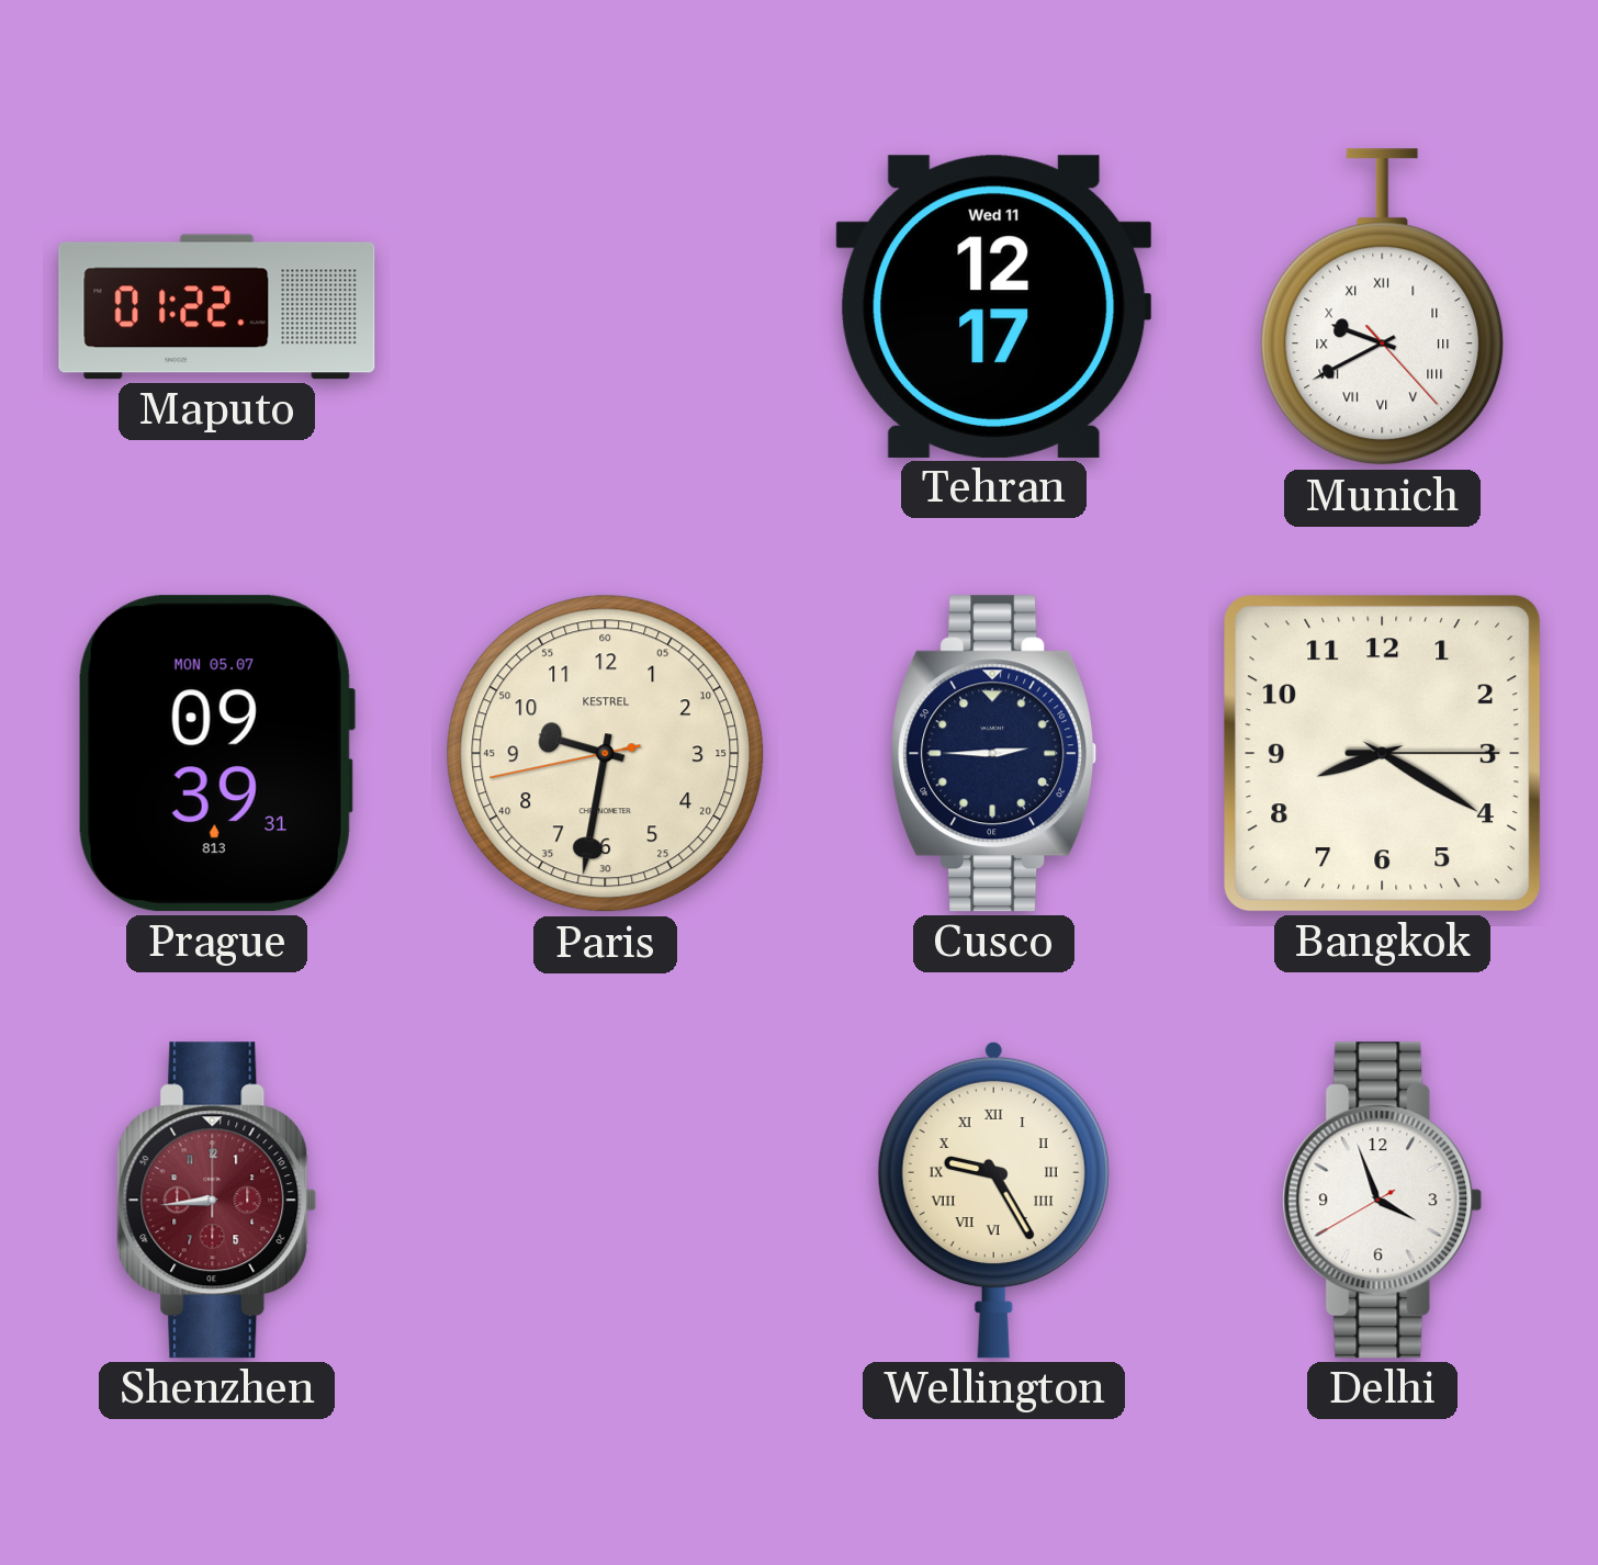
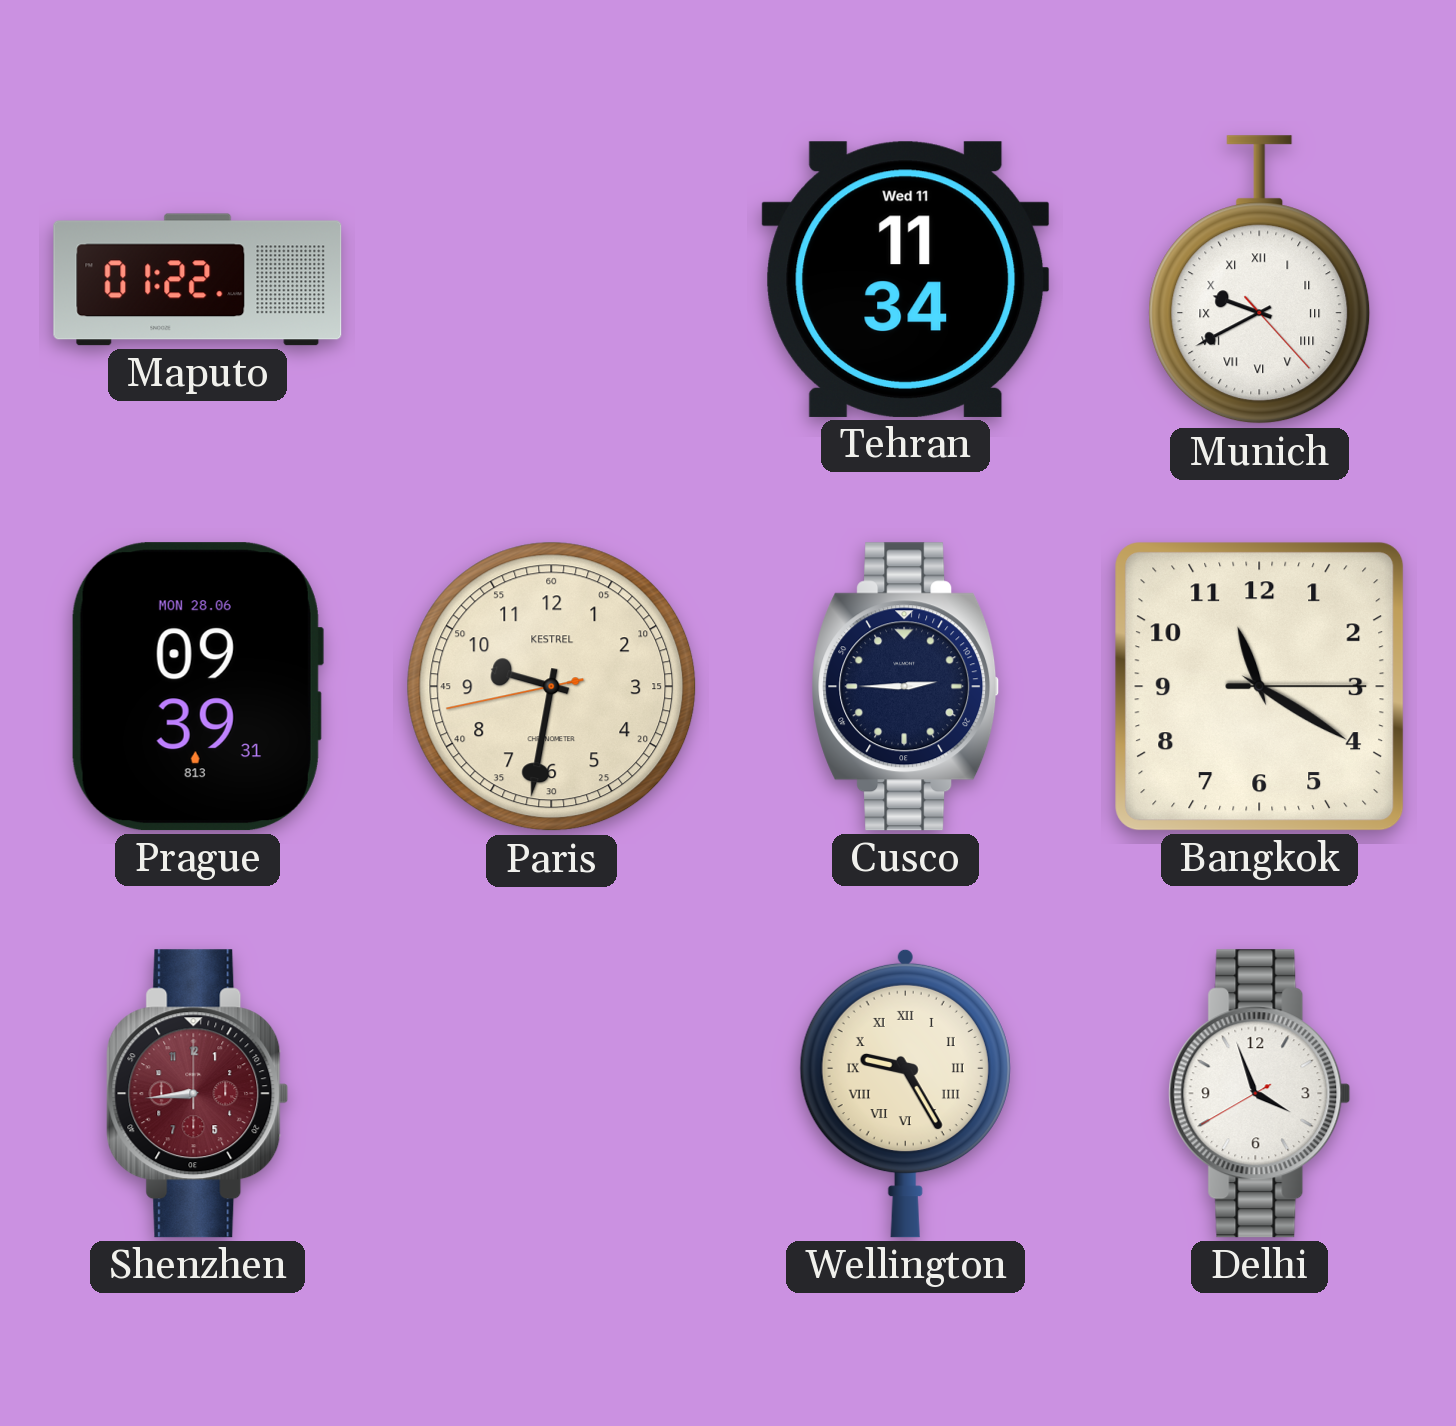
Tehran: 12:17 -> 11:34 (906, 279)
Prague date: MON 05.07 -> MON 28.06 (197, 687)
Bangkok: 8:20 -> 11:20 (1260, 687)
